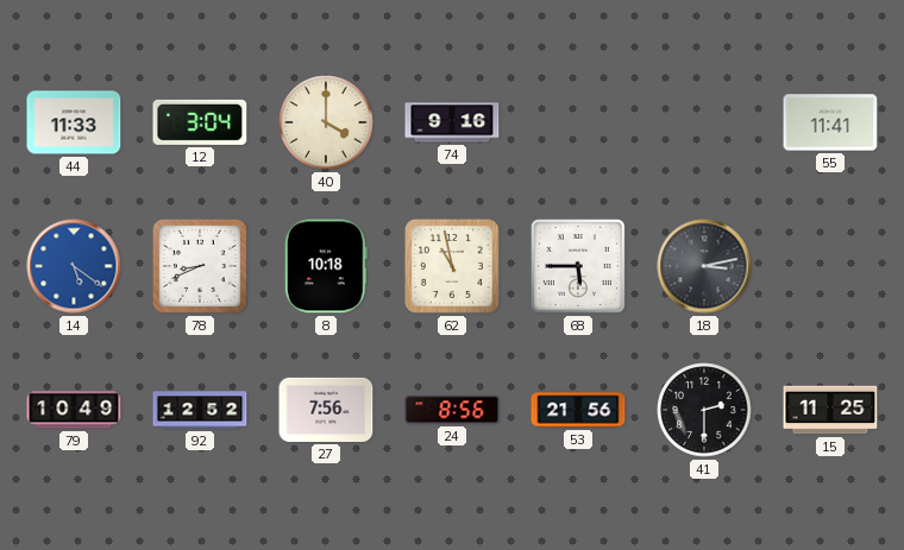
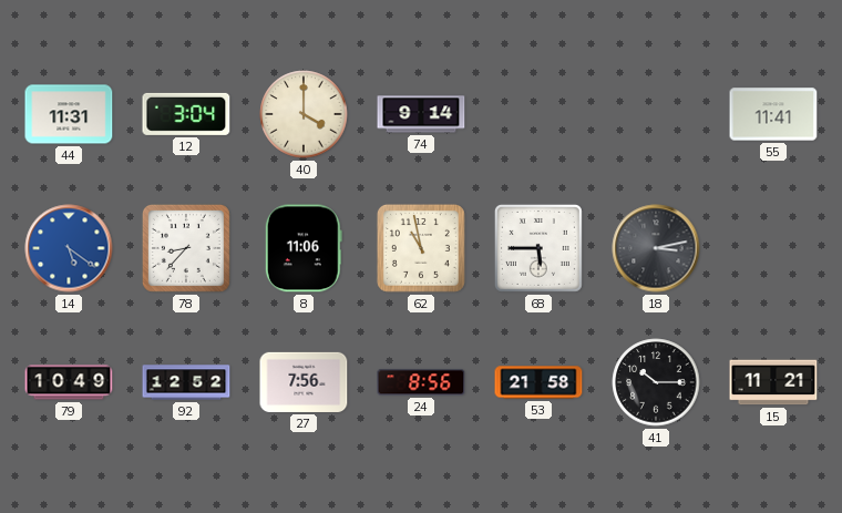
44: 11:33 -> 11:31 (69, 114)
74: 9:16 -> 9:14 (421, 114)
78: 8:41 -> 8:37 (186, 248)
8: 10:18 -> 11:06 (304, 248)
53: 21:56 -> 21:58 (538, 382)
41: 2:30 -> 10:15 (656, 382)
15: 11:25 -> 11:21 (773, 382)
